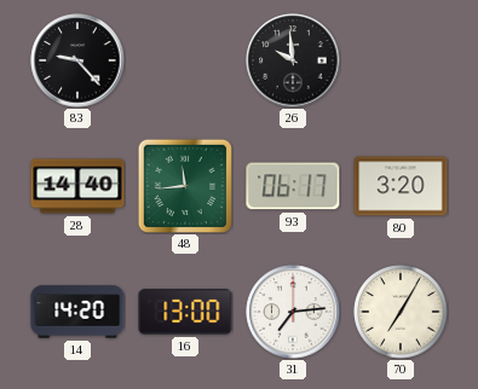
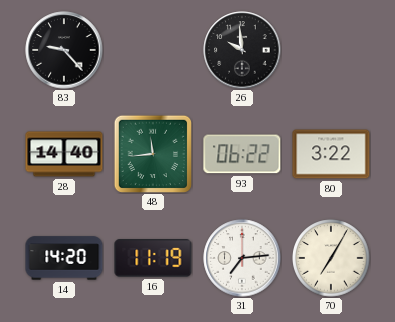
93: 06:17 -> 06:22 (242, 154)
80: 3:20 -> 3:22 (331, 154)
16: 13:00 -> 11:19 (153, 258)
